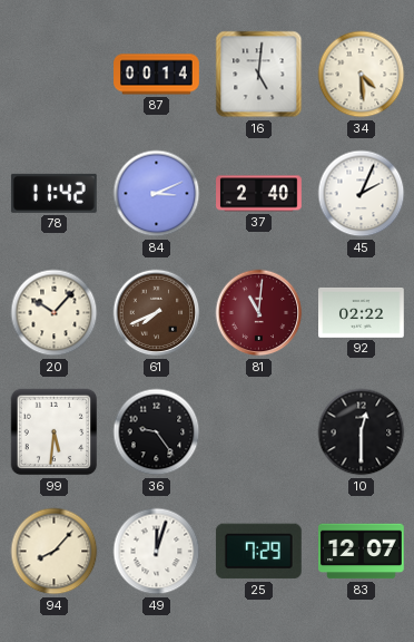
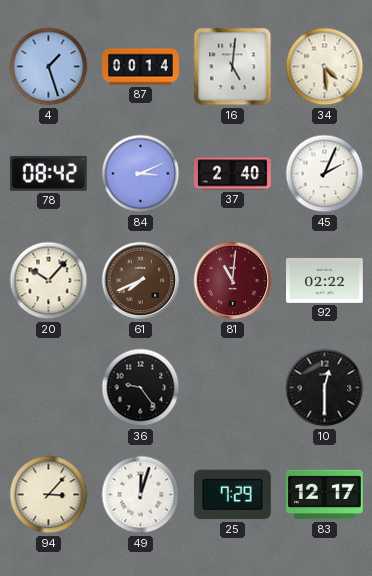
4: none -> 1:27 (49, 67)
78: 11:42 -> 08:42 (48, 173)
99: 5:31 -> none (55, 432)
94: 8:07 -> 3:07 (49, 495)
83: 12:07 -> 12:17 (325, 495)
